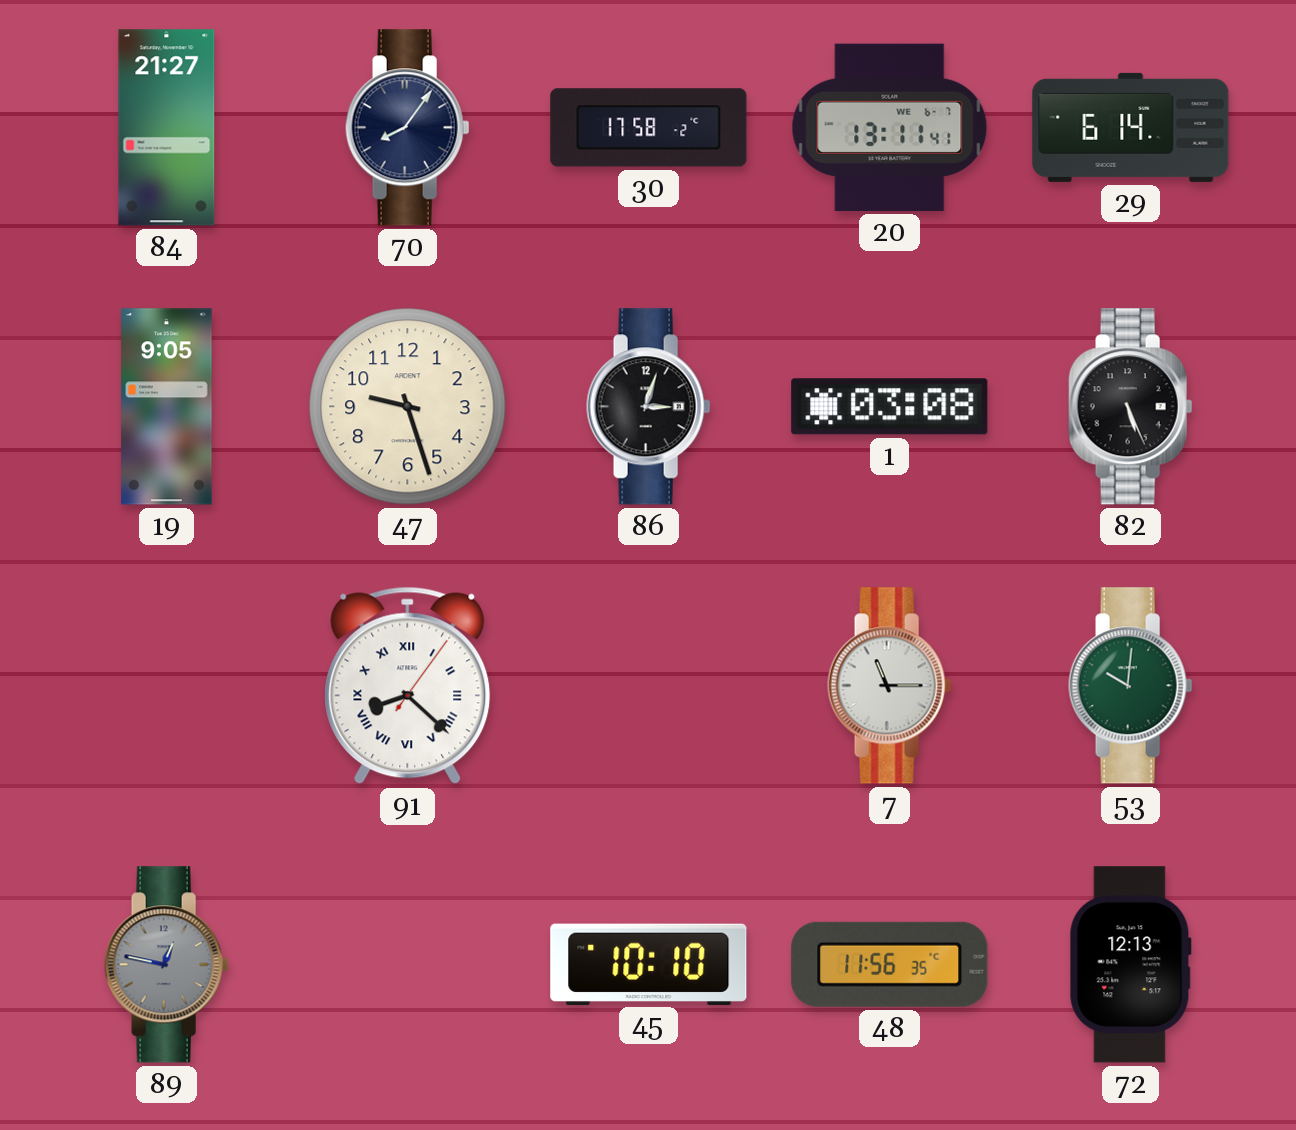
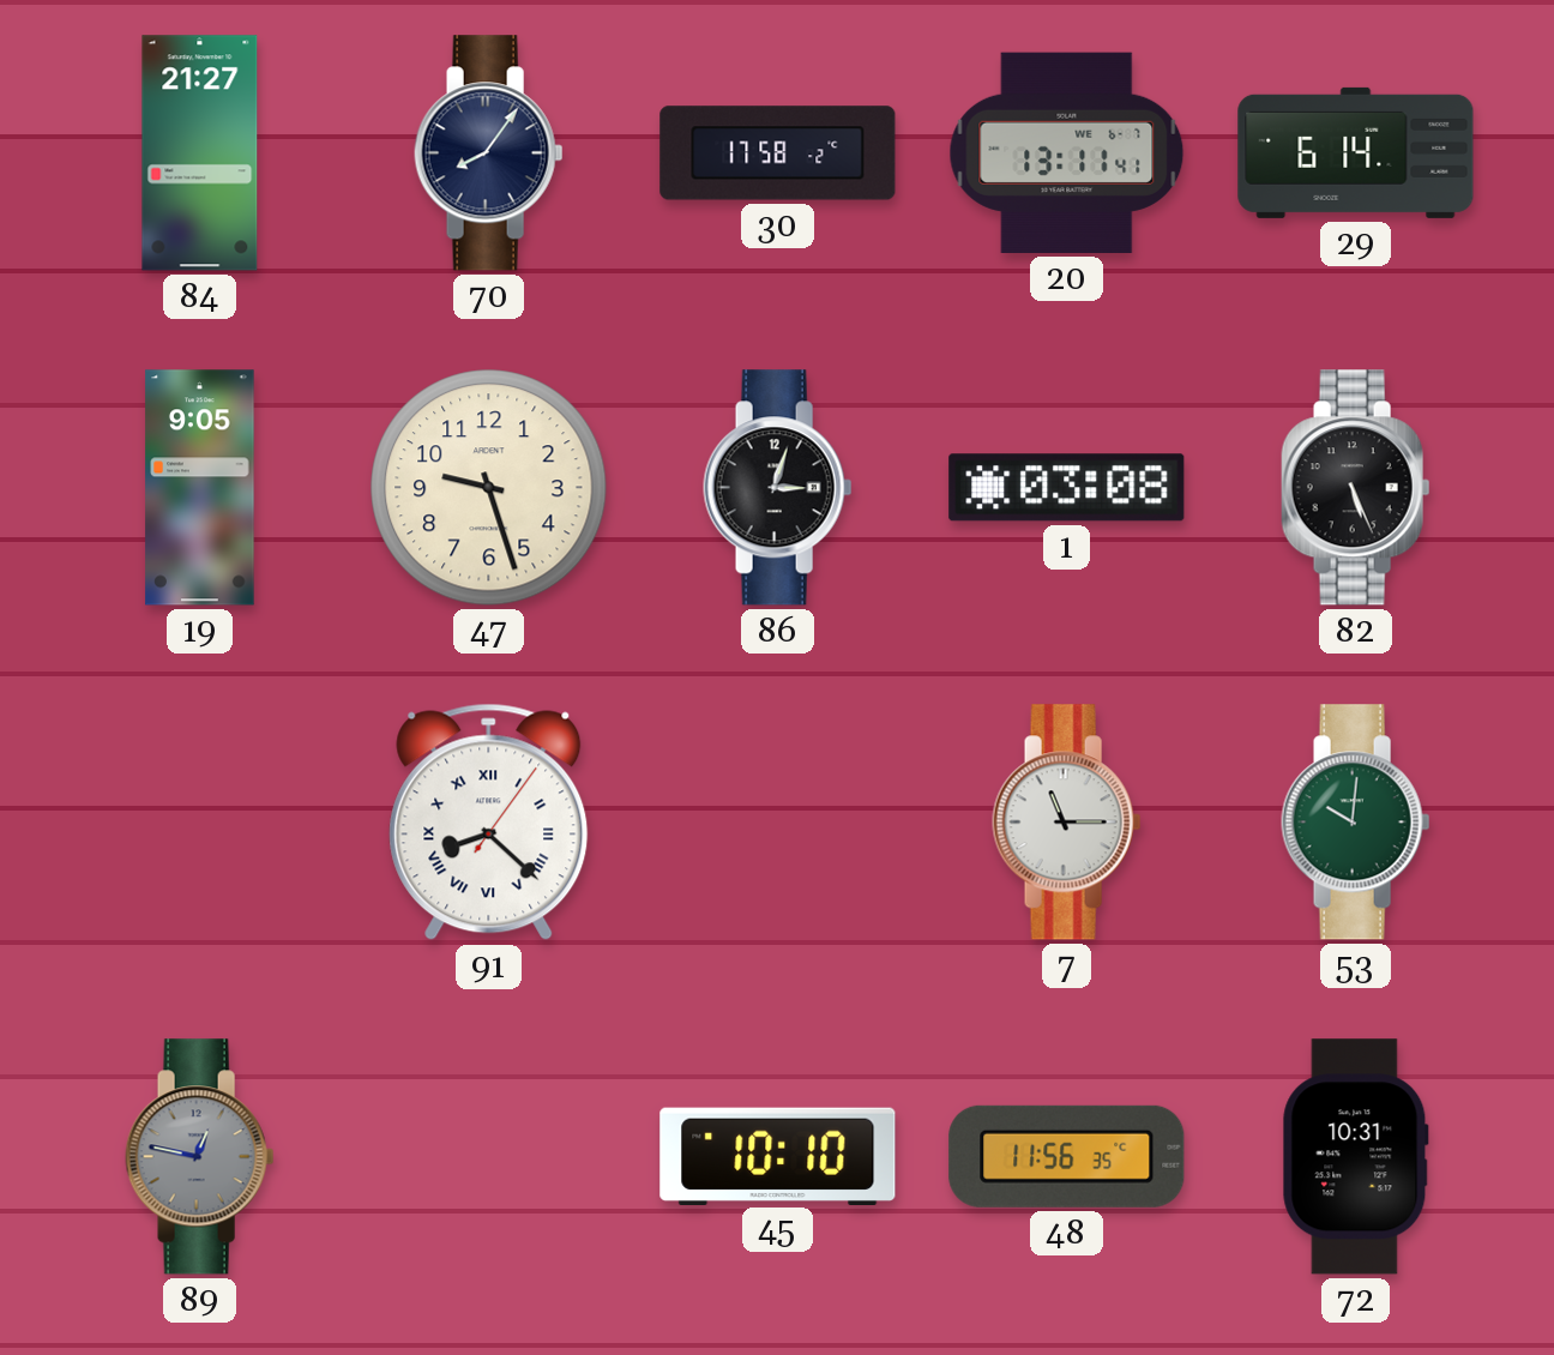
72: 12:13 -> 10:31 (1355, 1157)
